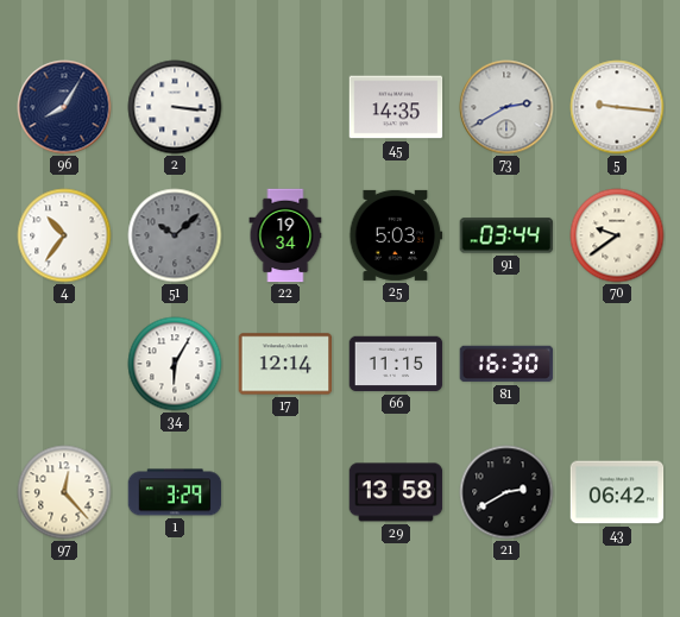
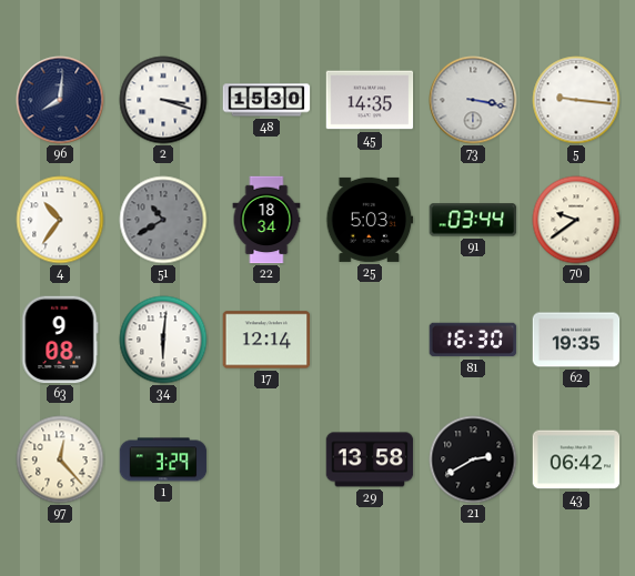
96: 8:05 -> 8:01 (60, 100)
2: 3:16 -> 3:18 (163, 100)
48: none -> 15:30 (266, 100)
73: 2:40 -> 3:17 (473, 100)
51: 10:08 -> 10:40 (163, 220)
22: 19:34 -> 18:34 (266, 220)
63: none -> 9:08 (60, 340)
34: 6:05 -> 6:01 (163, 340)
66: 11:15 -> none (396, 364)
62: none -> 19:35 (576, 340)
